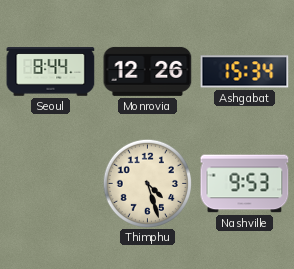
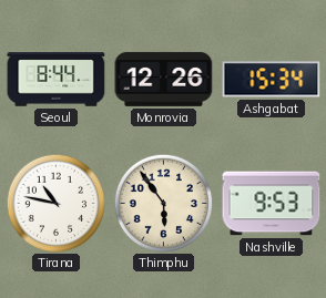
Tirana: none -> 10:47 (55, 203)
Thimphu: 4:27 -> 5:54 (163, 203)
